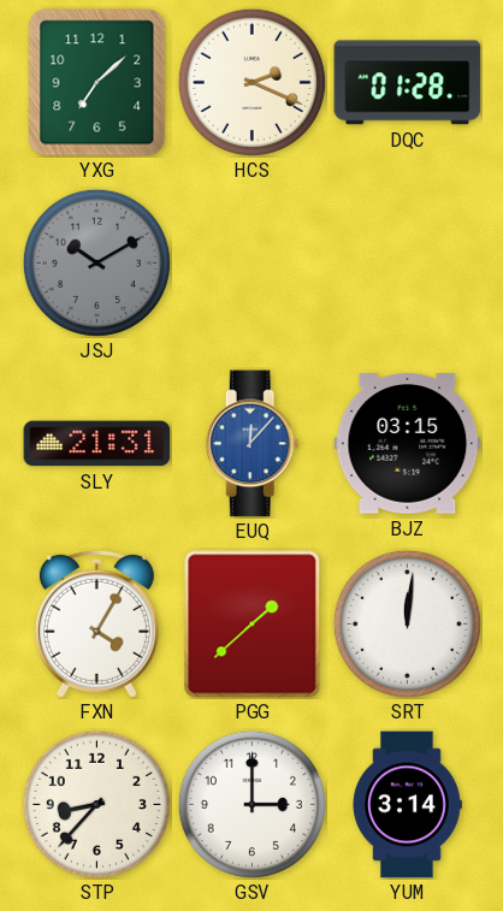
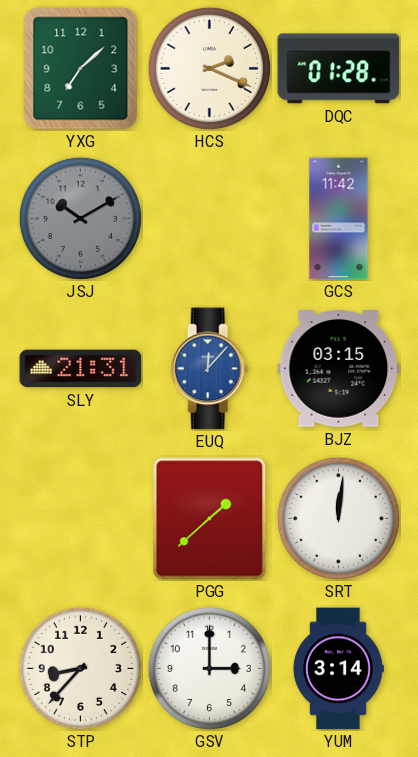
GCS: none -> 11:42 (339, 219)
FXN: 4:05 -> none (96, 623)
